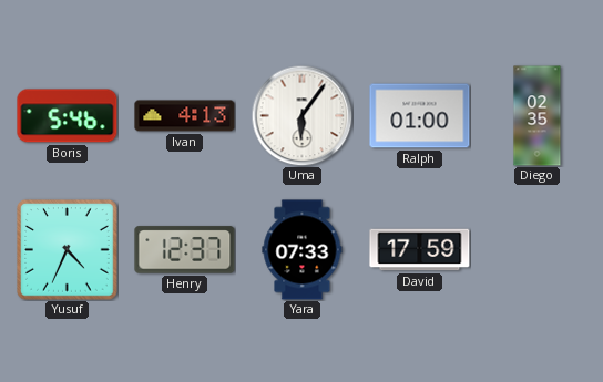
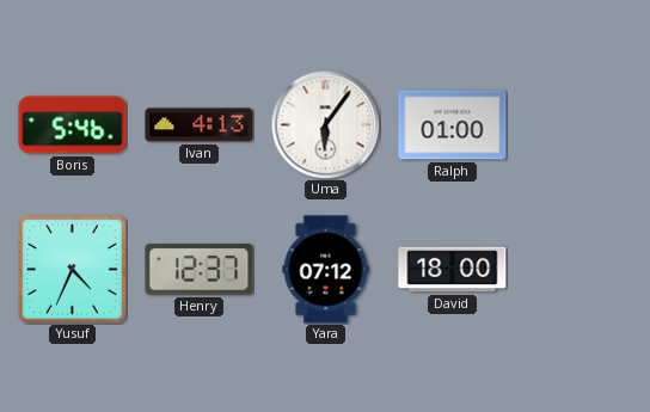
Diego: 02:35 -> none (538, 116)
Yara: 07:33 -> 07:12 (326, 270)
David: 17:59 -> 18:00 (453, 270)
